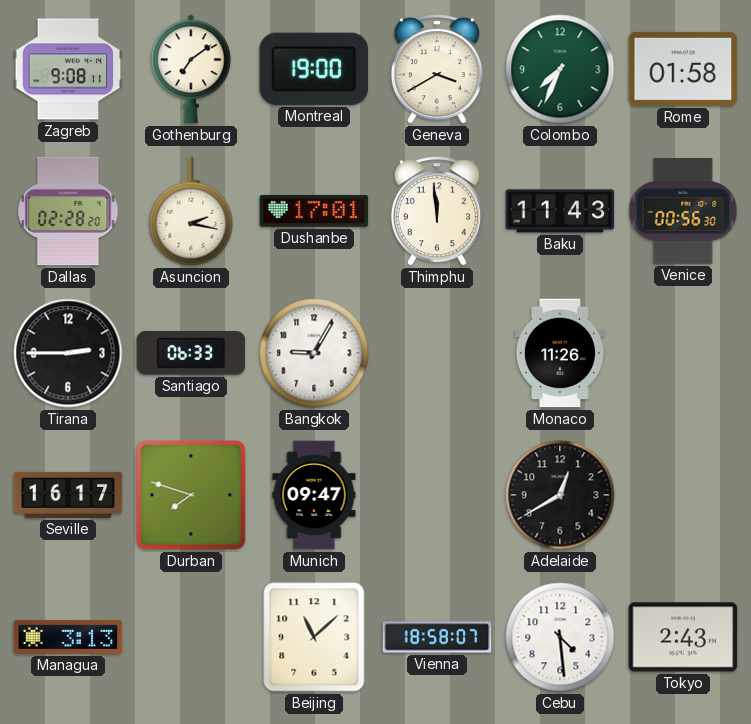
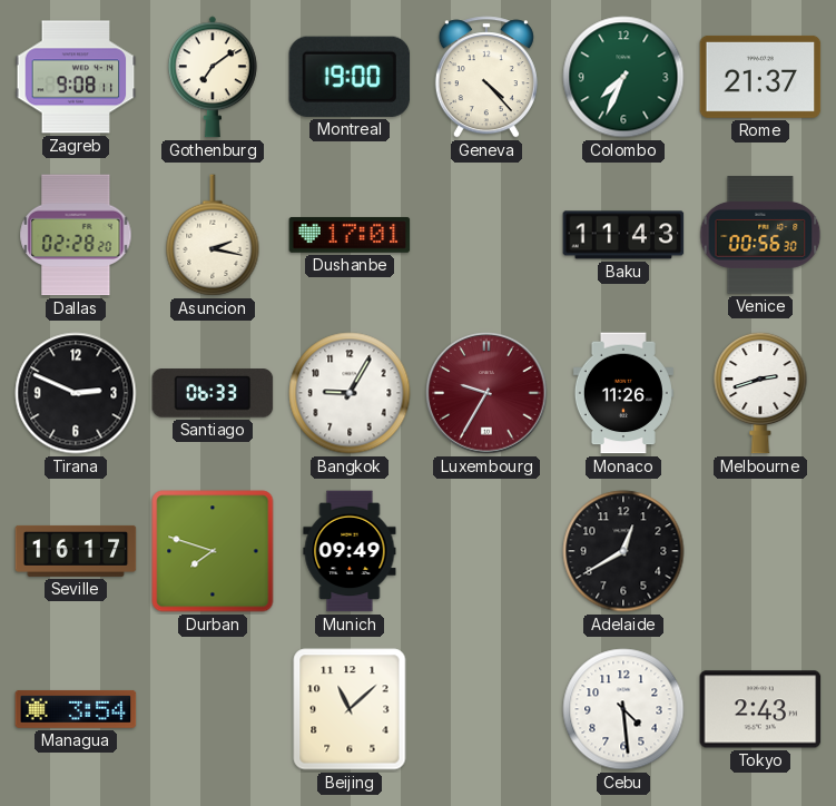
Geneva: 3:40 -> 4:23 (486, 77)
Rome: 01:58 -> 21:37 (760, 77)
Thimphu: 11:59 -> none (437, 211)
Tirana: 2:45 -> 2:49 (76, 393)
Luxembourg: none -> 9:35 (486, 393)
Melbourne: none -> 2:42 (760, 393)
Munich: 09:47 -> 09:49 (350, 551)
Managua: 3:13 -> 3:54 (76, 709)
Vienna: 18:58 -> none (437, 637)
